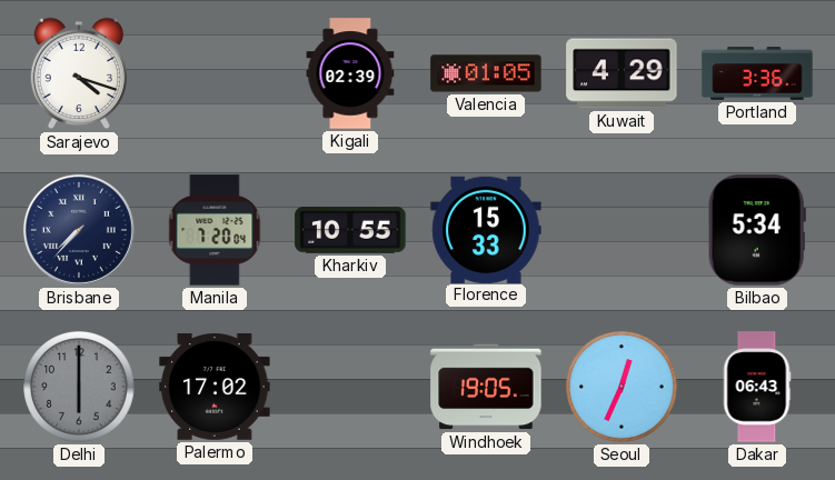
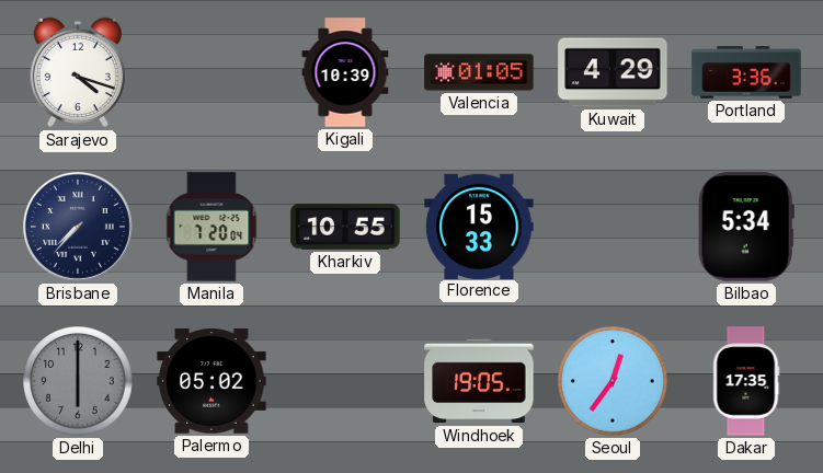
Kigali: 02:39 -> 10:39 (345, 72)
Palermo: 17:02 -> 05:02 (212, 382)
Seoul: 12:34 -> 12:36 (613, 381)
Dakar: 06:43 -> 17:35 (746, 381)
